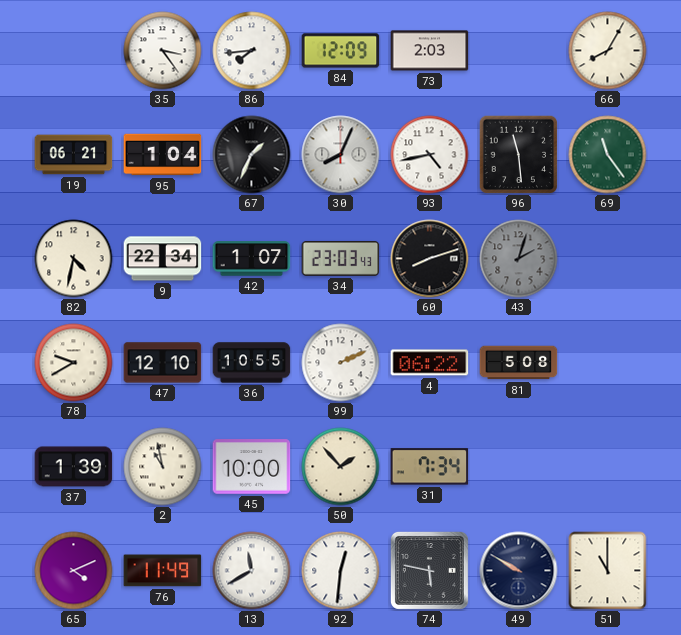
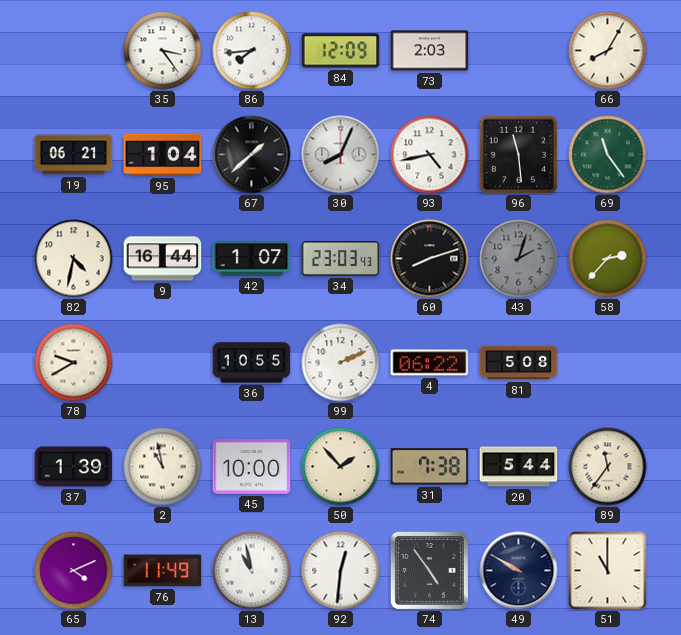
67: 1:34 -> 1:38 (252, 155)
9: 22:34 -> 16:44 (163, 259)
58: none -> 2:37 (608, 259)
47: 12:10 -> none (163, 363)
31: 7:34 -> 7:38 (430, 467)
20: none -> 5:44 (519, 467)
89: none -> 11:36 (608, 467)
13: 11:40 -> 10:58 (252, 571)
74: 5:47 -> 4:54 (429, 570)
